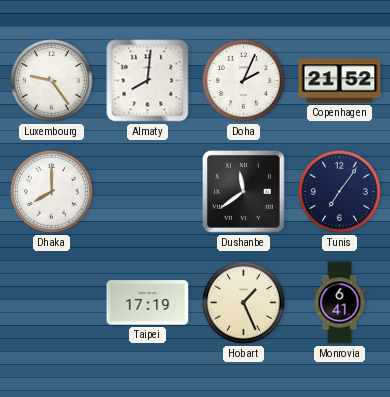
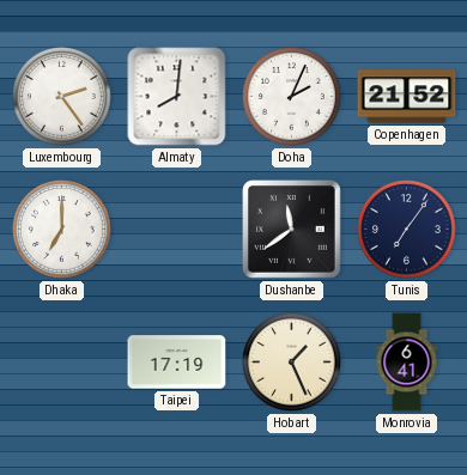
Luxembourg: 9:24 -> 2:24 (62, 97)
Dhaka: 8:00 -> 7:00 (62, 230)
